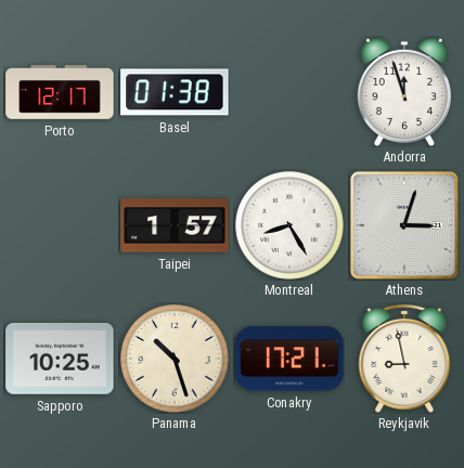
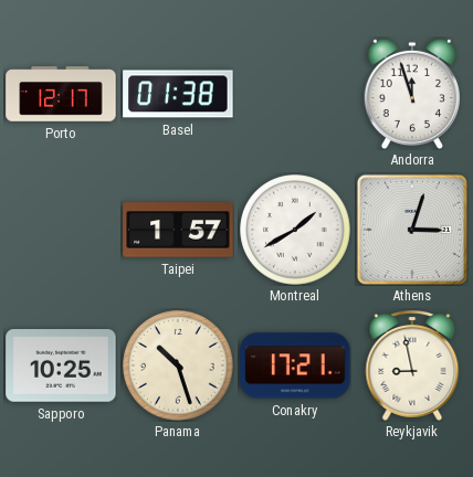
Montreal: 8:25 -> 1:40 (295, 230)
